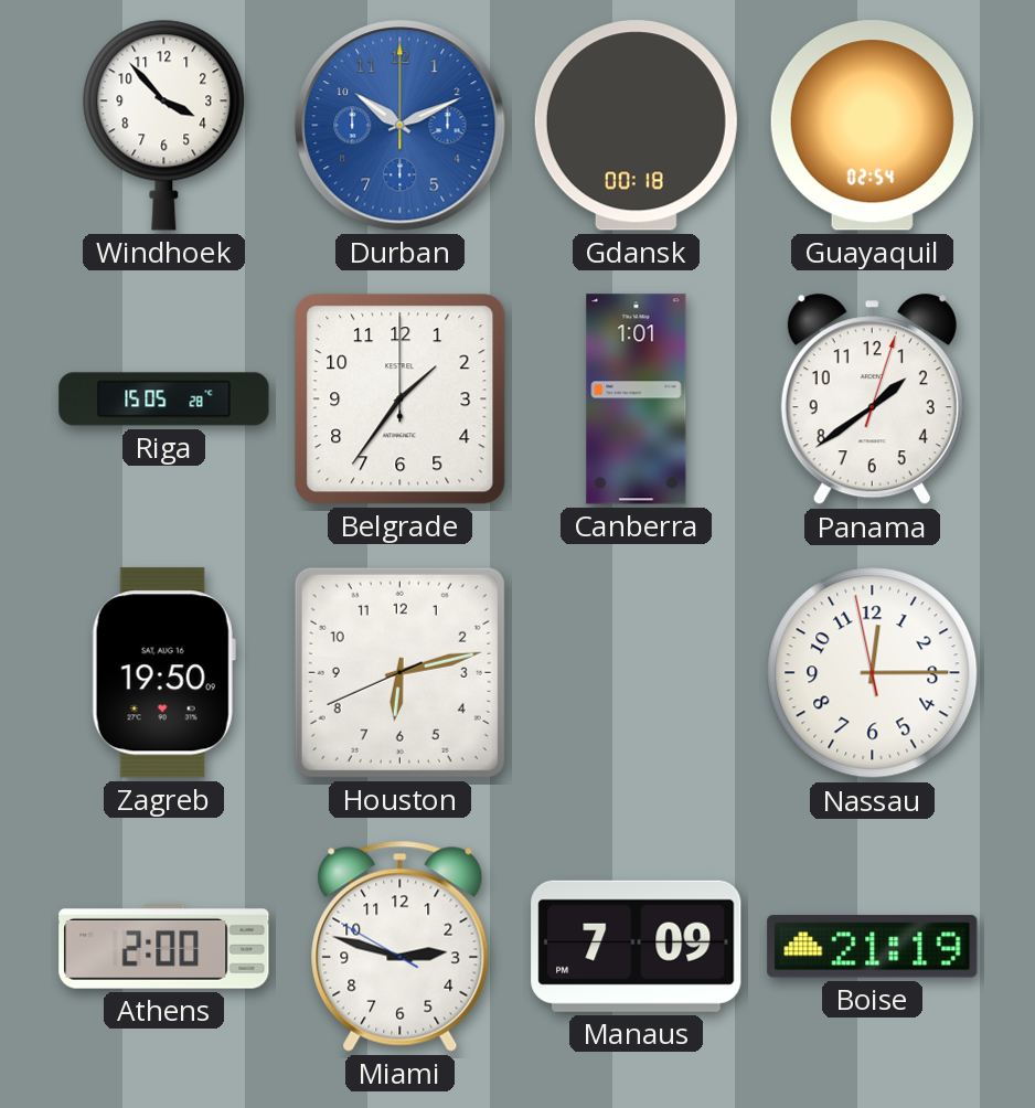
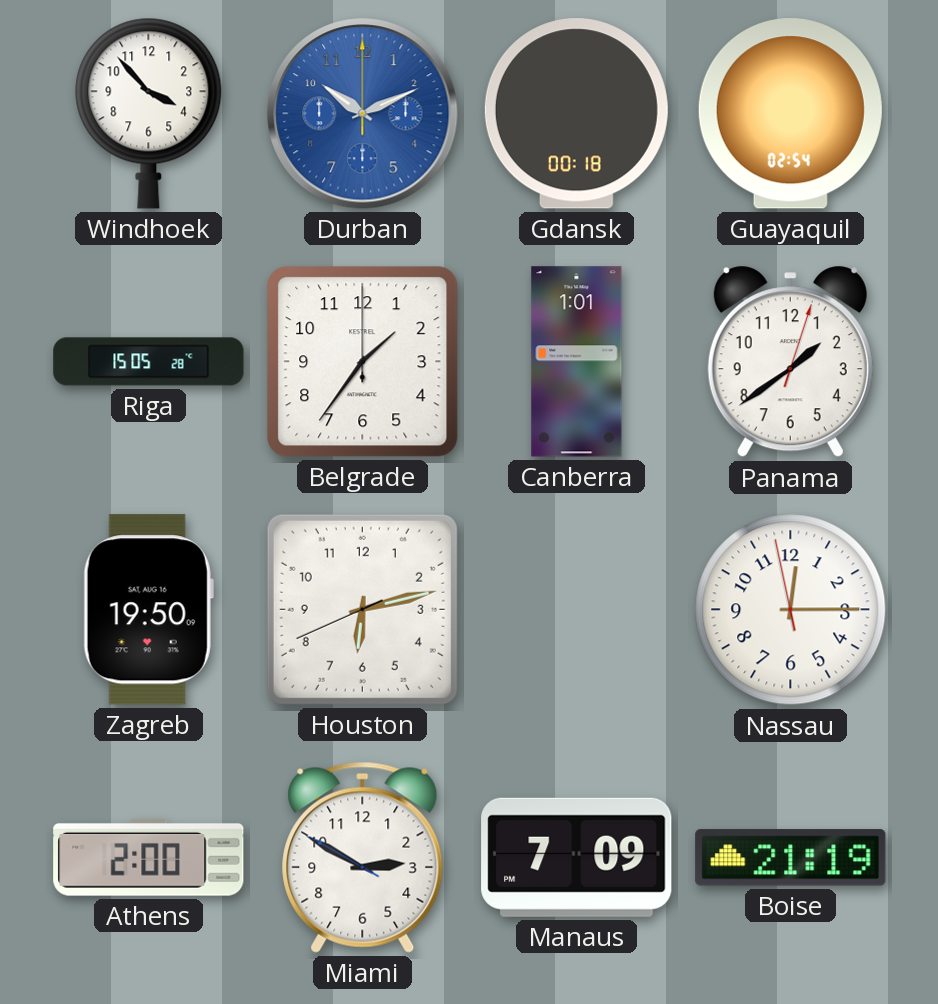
Miami: 2:47 -> 2:49 (363, 857)
